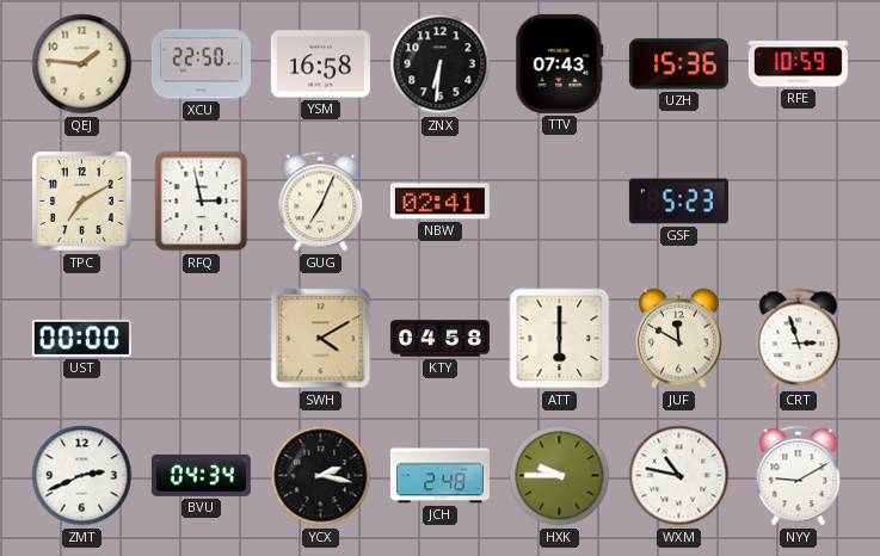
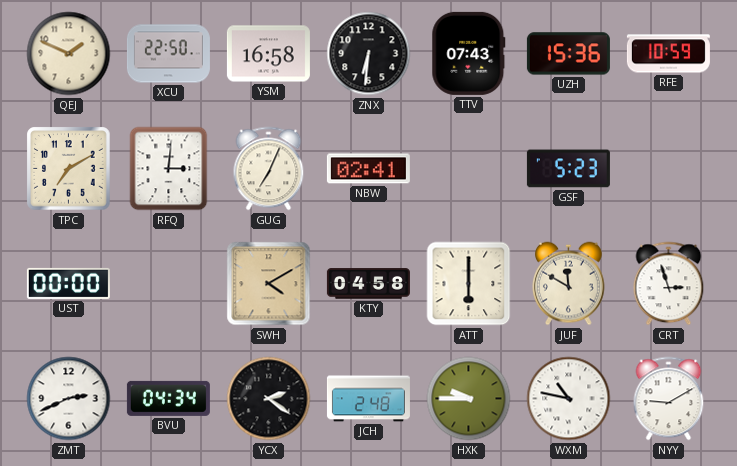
QEJ: 1:46 -> 1:49 (69, 54)
RFQ: 2:58 -> 3:01 (169, 169)
YCX: 2:17 -> 2:21 (269, 399)
